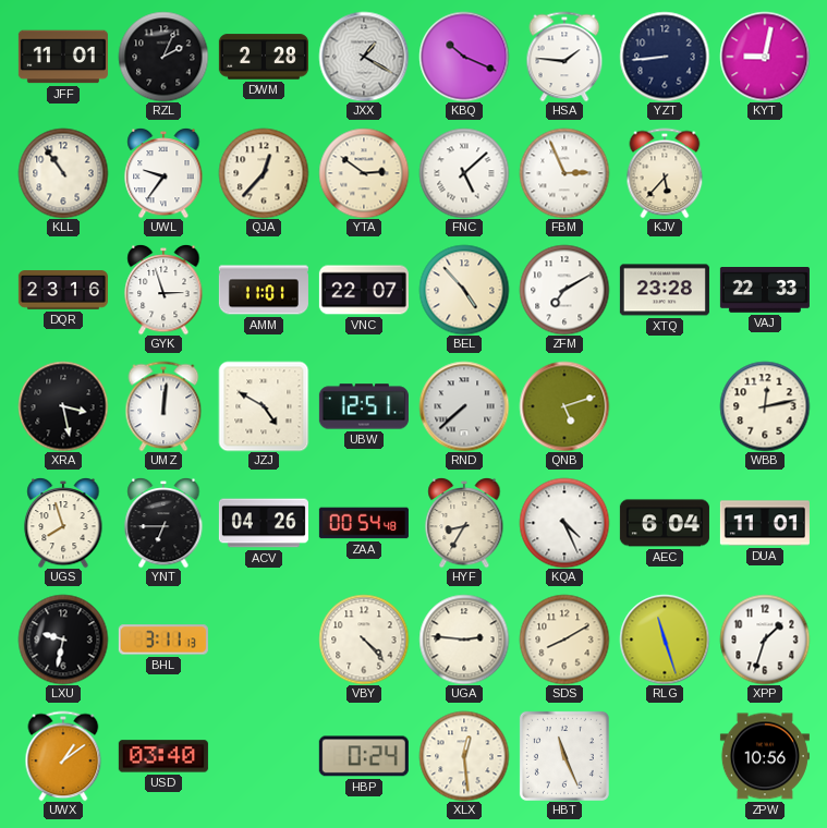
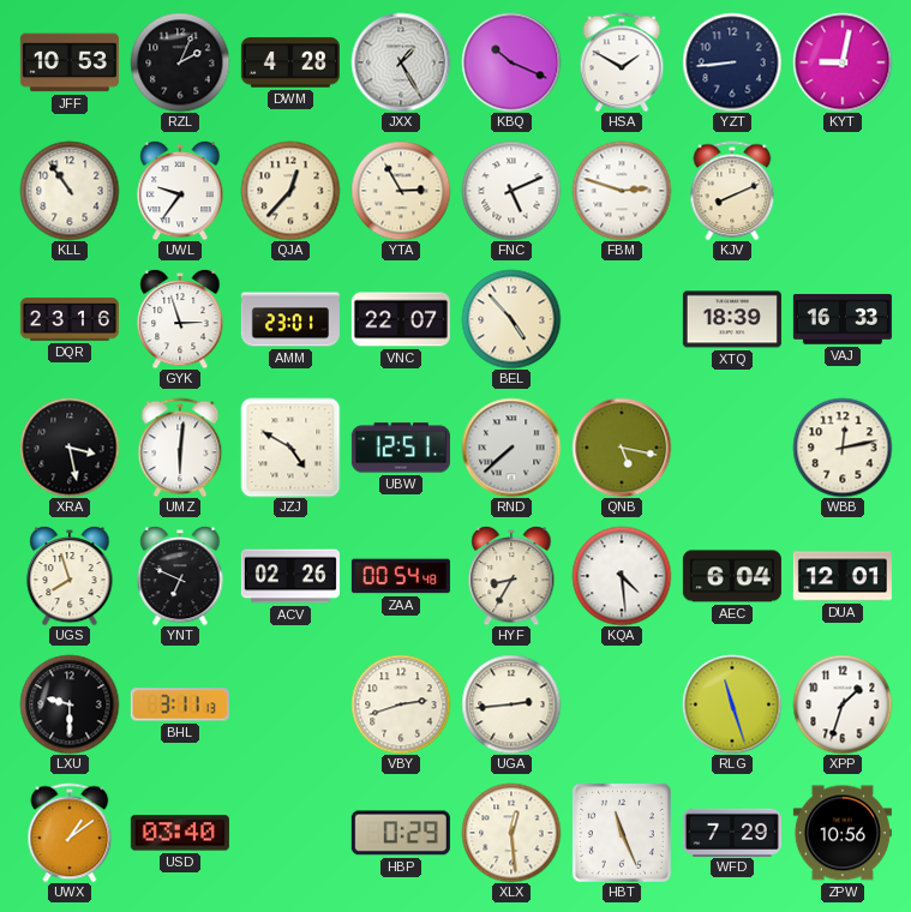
JFF: 11:01 -> 10:53 (70, 62)
DWM: 2:28 -> 4:28 (290, 62)
JXX: 1:20 -> 1:25 (401, 62)
HSA: 1:46 -> 1:50 (622, 62)
YTA: 2:51 -> 2:55 (401, 191)
FNC: 5:08 -> 5:11 (511, 191)
FBM: 2:56 -> 2:48 (622, 191)
KJV: 5:37 -> 8:11 (732, 191)
AMM: 11:01 -> 23:01 (290, 319)
ZFM: 7:10 -> none (564, 290)
XTQ: 23:28 -> 18:39 (732, 319)
VAJ: 22:33 -> 16:33 (843, 320)
UMZ: 12:01 -> 6:01 (180, 448)
QNB: 5:12 -> 5:17 (622, 448)
YNT: 6:45 -> 6:49 (180, 576)
ACV: 04:26 -> 02:26 (290, 576)
KQA: 4:26 -> 4:29 (622, 576)
DUA: 11:01 -> 12:01 (843, 576)
LXU: 9:32 -> 9:30 (70, 704)
VBY: 4:23 -> 2:42 (401, 704)
UGA: 2:46 -> 2:44 (511, 704)
SDS: 8:10 -> none (564, 640)
HBP: 0:24 -> 0:29 (401, 833)
WFD: none -> 7:29 (732, 832)
